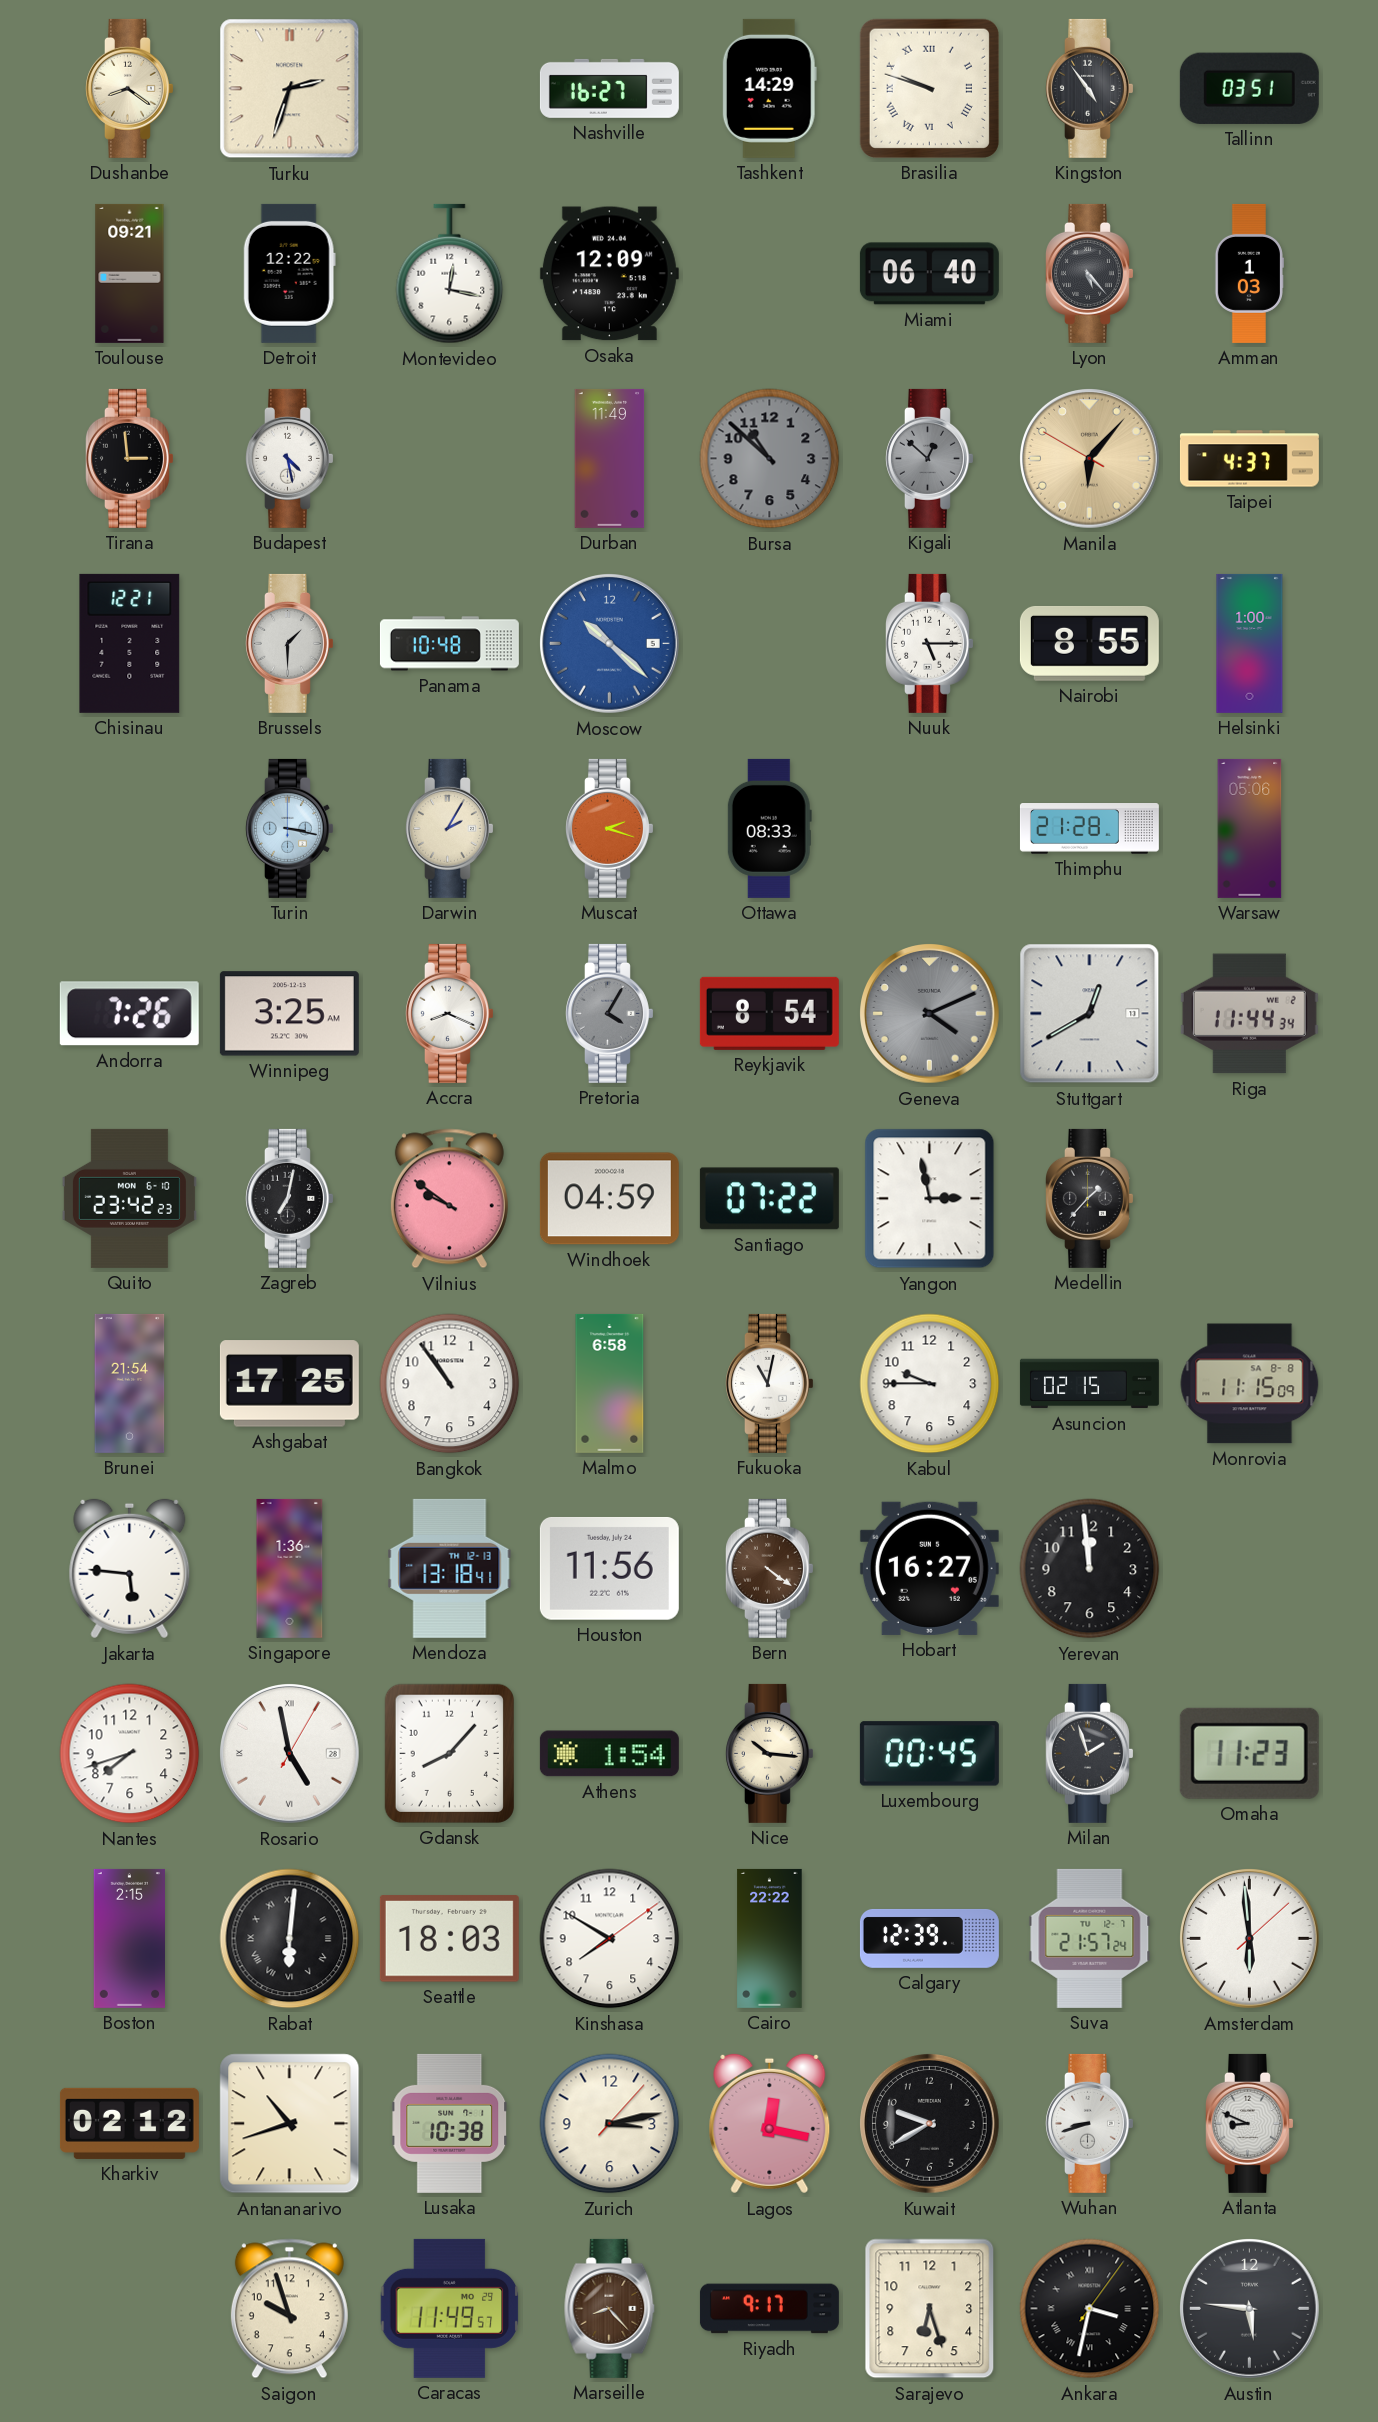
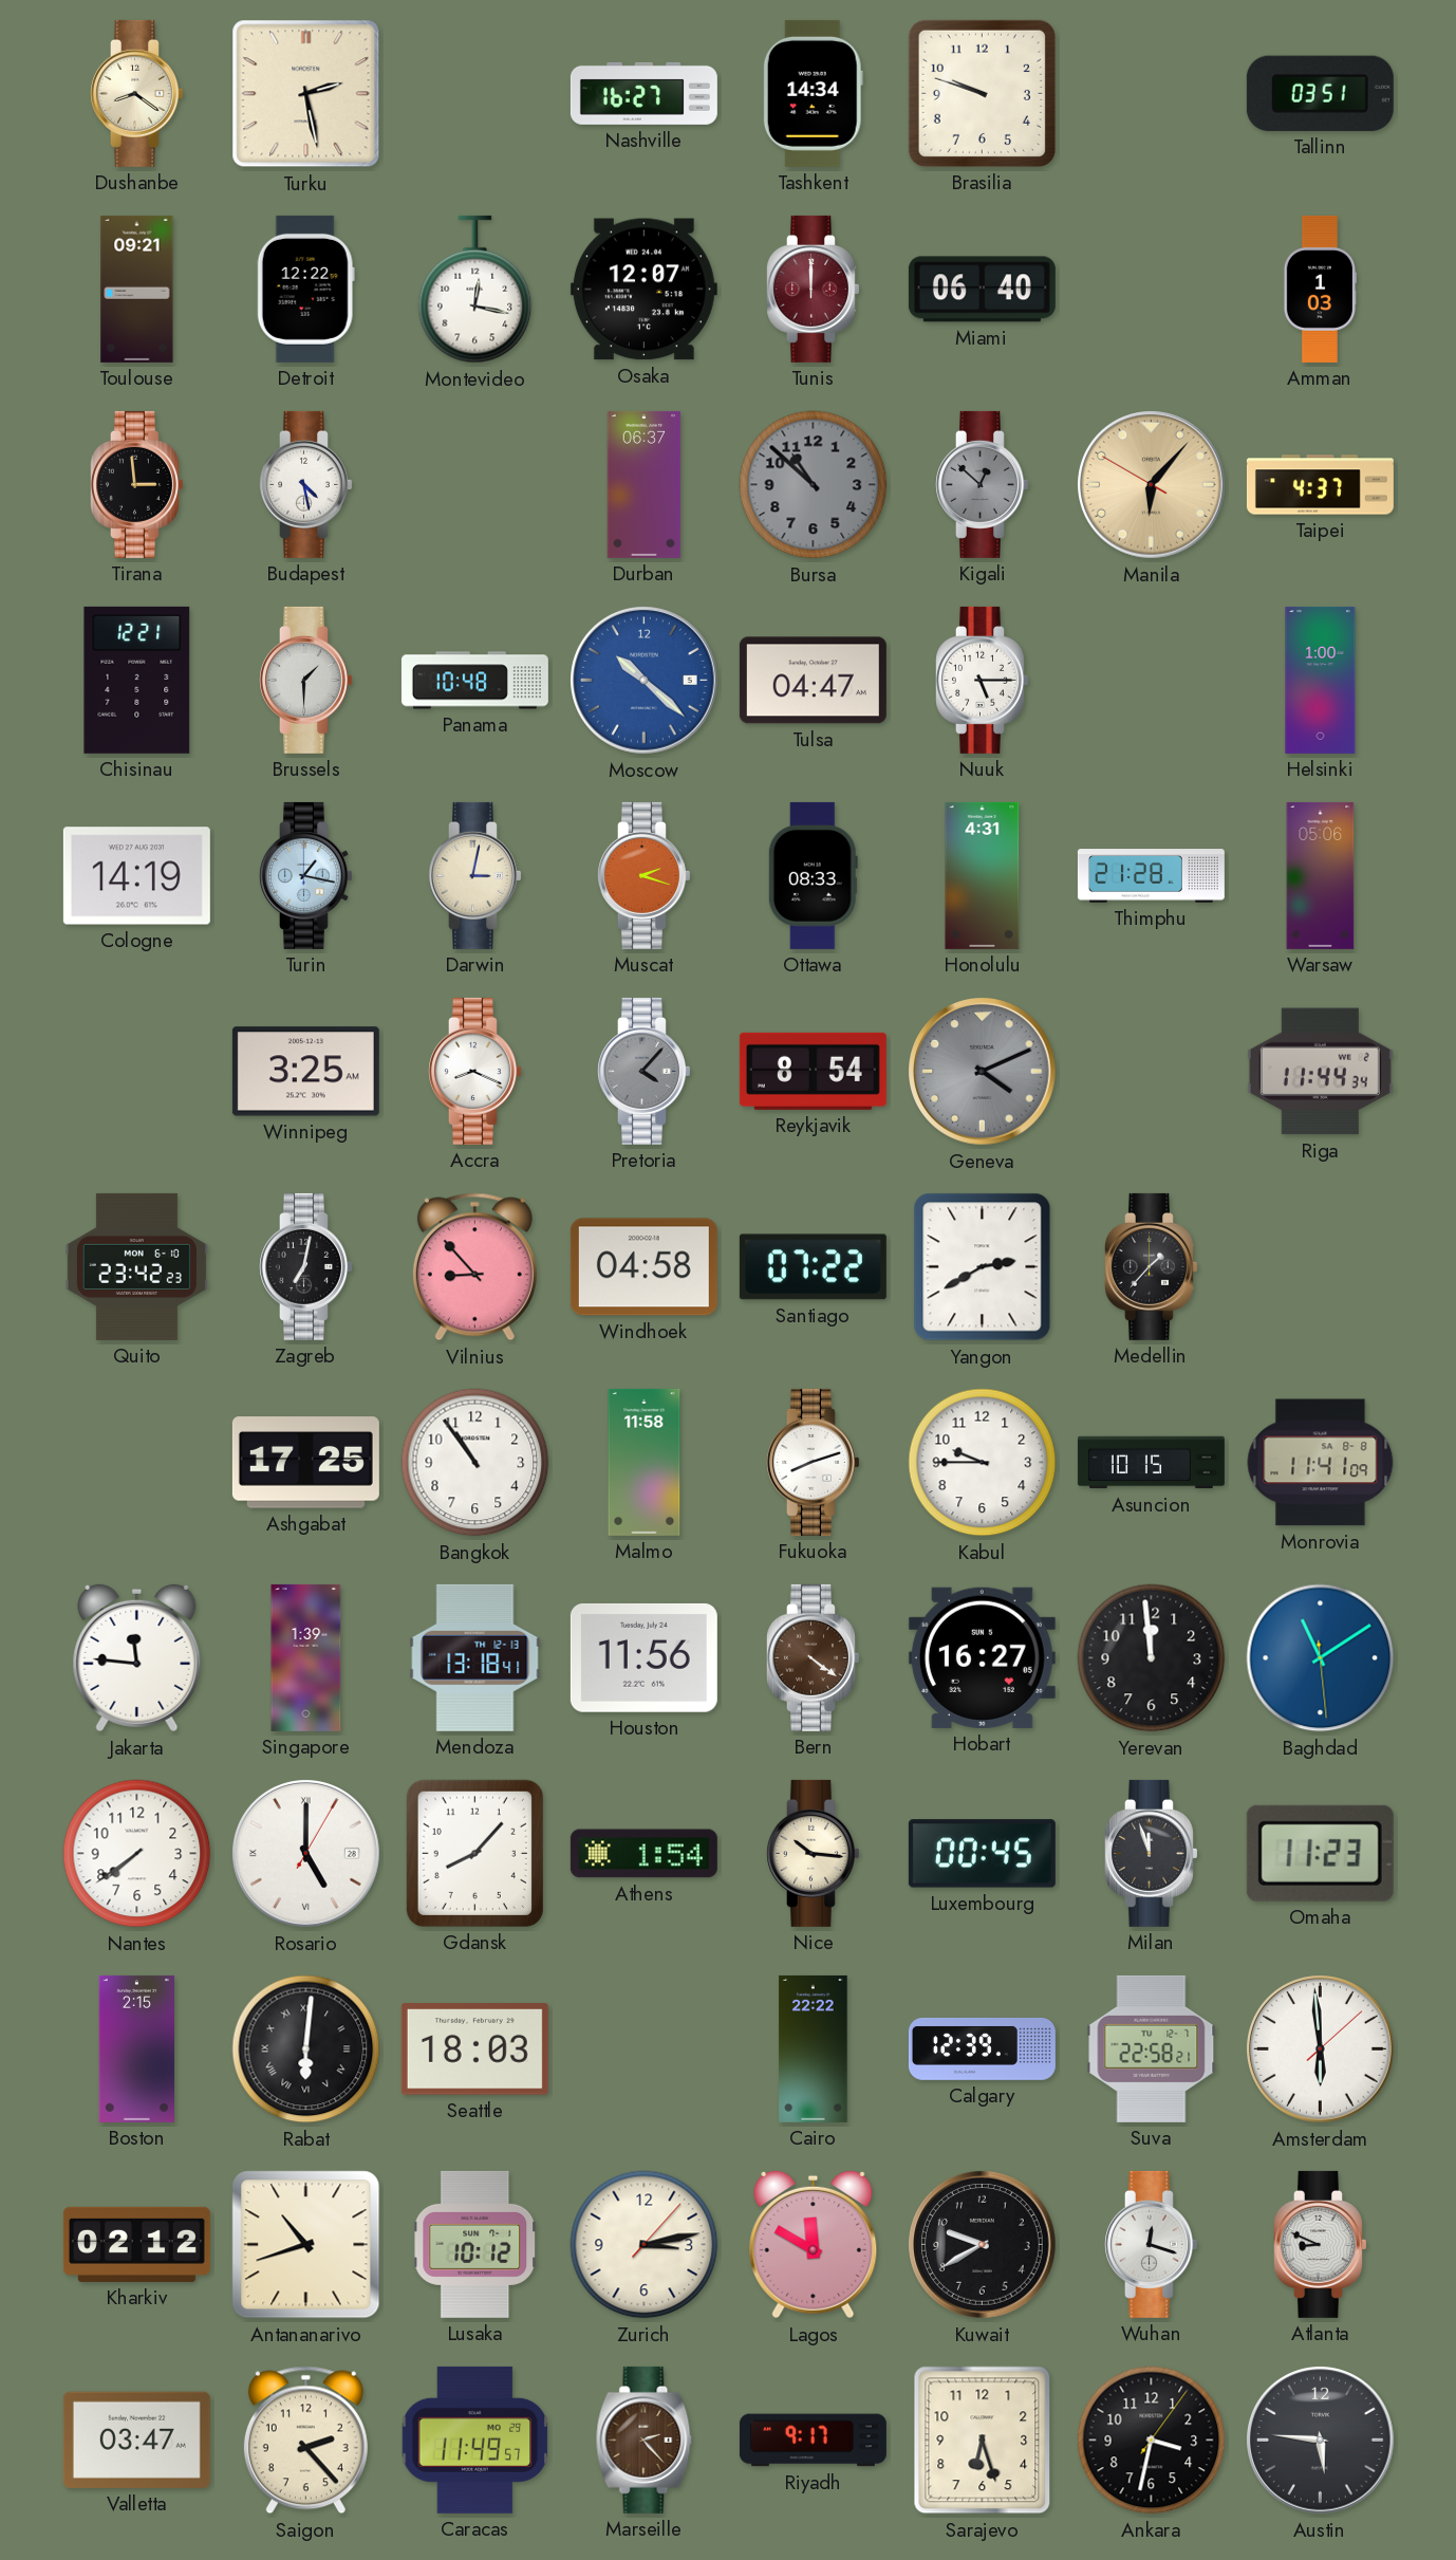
Turku: 2:33 -> 2:28 (306, 94)
Tashkent: 14:29 -> 14:34 (813, 93)
Brasilia numerals: Roman -> Arabic (982, 93)
Kingston: 4:54 -> none (1090, 88)
Osaka: 12:09 -> 12:07 (643, 290)
Tunis: none -> 12:00 (814, 289)
Lyon: 5:23 -> none (1090, 273)
Durban: 11:49 -> 06:37 (645, 484)
Tulsa: none -> 04:47 (813, 681)
Nairobi: 8:55 -> none (1089, 643)
Cologne: none -> 14:19 (136, 876)
Turin: 3:17 -> 1:17 (306, 875)
Darwin: 2:05 -> 3:02 (475, 875)
Honolulu: none -> 4:31 (983, 875)
Andorra: 7:26 -> none (129, 1014)
Pretoria: 4:05 -> 4:07 (645, 1071)
Stuttgart: 12:40 -> none (1090, 1014)
Vilnius: 9:51 -> 8:53 (474, 1267)
Windhoek: 04:59 -> 04:58 (643, 1267)
Yangon: 2:58 -> 2:40 (983, 1267)
Brunei: 21:54 -> none (130, 1383)
Malmo: 6:58 -> 11:58 (645, 1462)
Fukuoka: 11:02 -> 8:12 (814, 1462)
Asuncion: 02:15 -> 10:15 (1151, 1463)
Monrovia: 11:15 -> 11:41 (1321, 1463)
Jakarta: 5:46 -> 11:46 (137, 1658)
Singapore: 1:36 -> 1:39 (306, 1657)
Baghdad: none -> 11:09 (1321, 1658)
Nantes: 7:42 -> 7:39 (137, 1854)
Rosario: 4:58 -> 5:00 (306, 1854)
Milan: 1:57 -> 11:57 (1152, 1853)
Kinshasa: 7:50 -> none (610, 1939)
Suva: 21:57 -> 22:58 (1152, 2048)
Lusaka: 10:38 -> 10:12 (475, 2244)
Lagos: 12:17 -> 11:50 (814, 2245)
Wuhan: 8:42 -> 12:18 (1152, 2244)
Valletta: none -> 03:47 (136, 2440)
Saigon: 9:57 -> 2:23 (305, 2441)
Marseille: 8:23 -> 2:23 (645, 2440)
Ankara numerals: Roman -> Arabic (1152, 2441)
